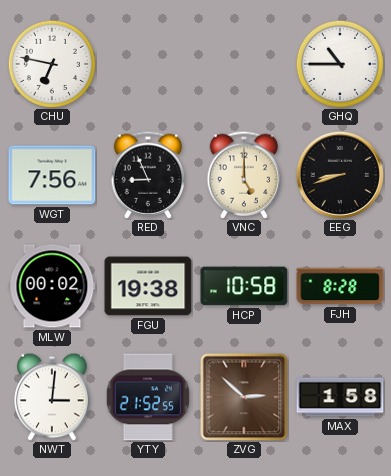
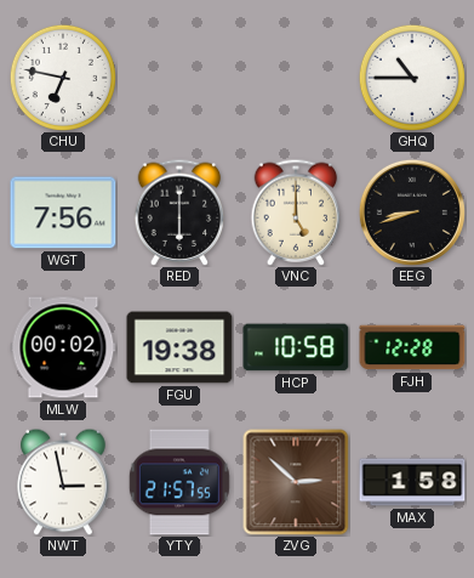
RED: 8:56 -> 6:00 (179, 212)
FJH: 8:28 -> 12:28 (412, 347)
NWT: 3:01 -> 2:58 (63, 482)
YTY: 21:52 -> 21:57 (179, 482)
